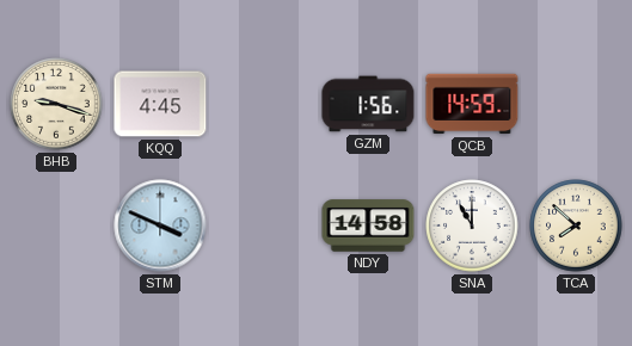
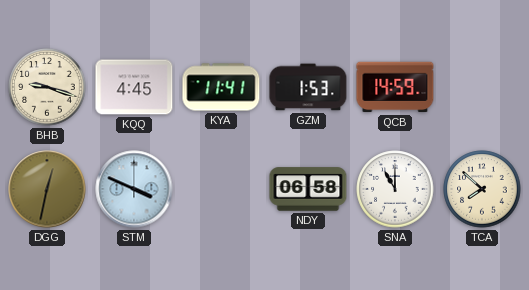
KYA: none -> 11:41 (221, 87)
GZM: 1:56 -> 1:53 (308, 87)
DGG: none -> 12:32 (47, 189)
NDY: 14:58 -> 06:58 (308, 189)
